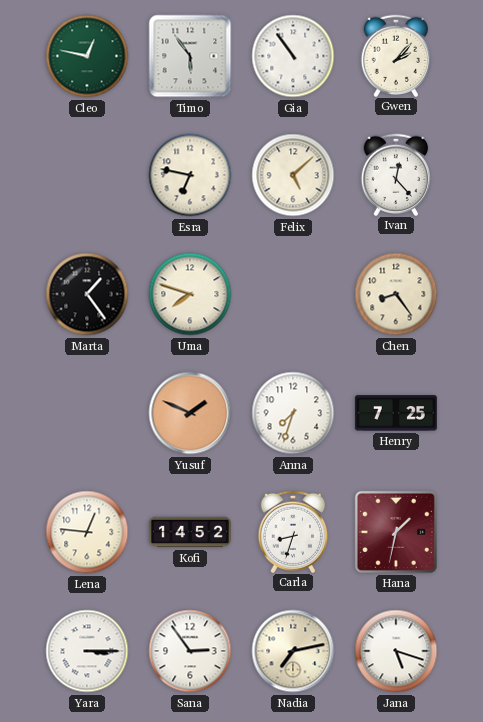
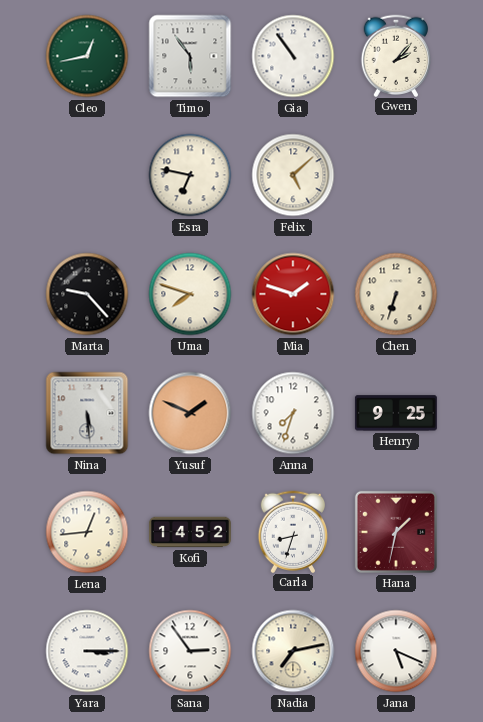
Cleo: 12:47 -> 12:43 (87, 56)
Ivan: 12:23 -> none (396, 174)
Marta: 1:24 -> 9:23 (87, 294)
Mia: none -> 1:48 (293, 294)
Chen: 8:24 -> 6:33 (396, 294)
Nina: none -> 5:29 (87, 413)
Henry: 7:25 -> 9:25 (396, 413)
Lena: 12:46 -> 12:44 (87, 532)
Jana: 5:18 -> 5:19 (396, 651)
